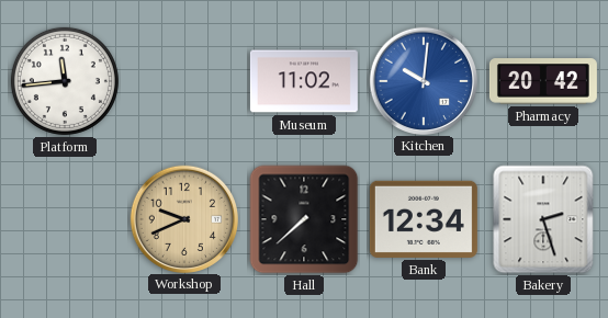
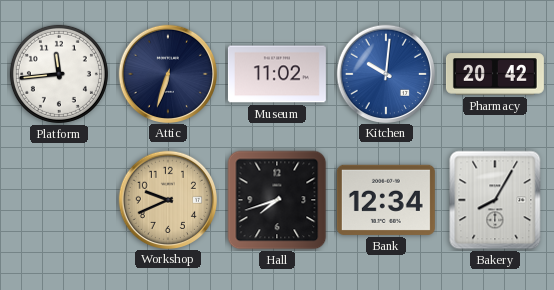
Attic: none -> 6:33 (167, 73)
Hall: 7:38 -> 7:42 (277, 200)
Bakery: 2:27 -> 8:05 (495, 200)
